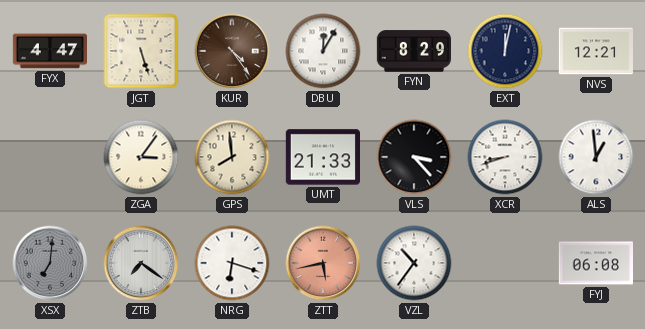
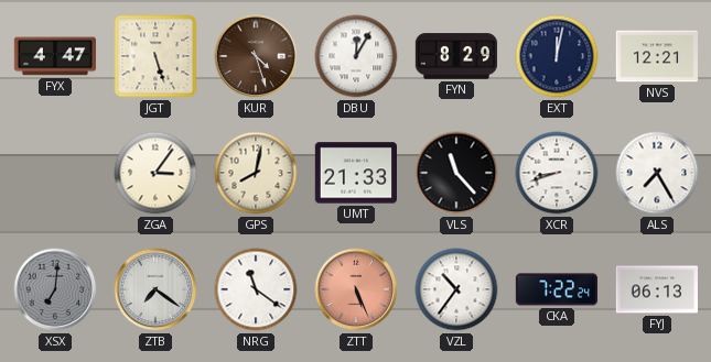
KUR: 4:24 -> 4:27 (256, 56)
GPS: 7:59 -> 8:02 (256, 173)
VLS: 3:23 -> 11:23 (456, 173)
ALS: 12:59 -> 7:25 (657, 173)
NRG: 6:18 -> 11:21 (256, 289)
ZTT: 5:43 -> 5:26 (356, 289)
CKA: none -> 7:22 (556, 289)
FYJ: 06:08 -> 06:13 (656, 289)
